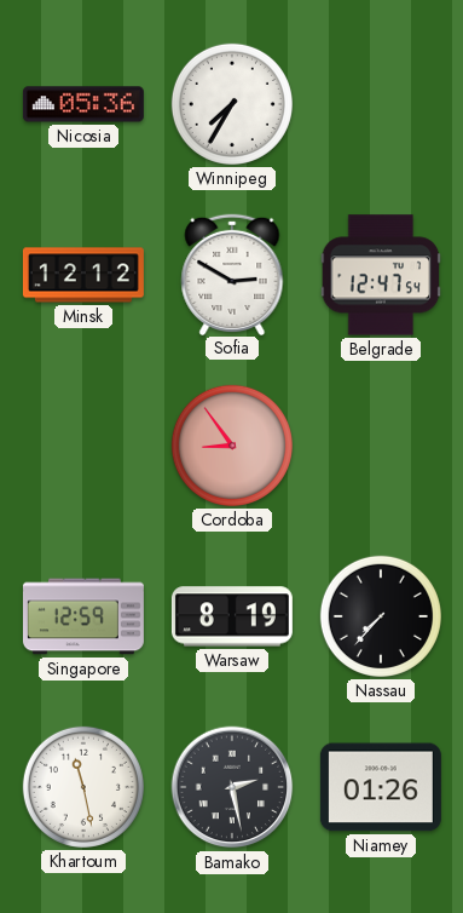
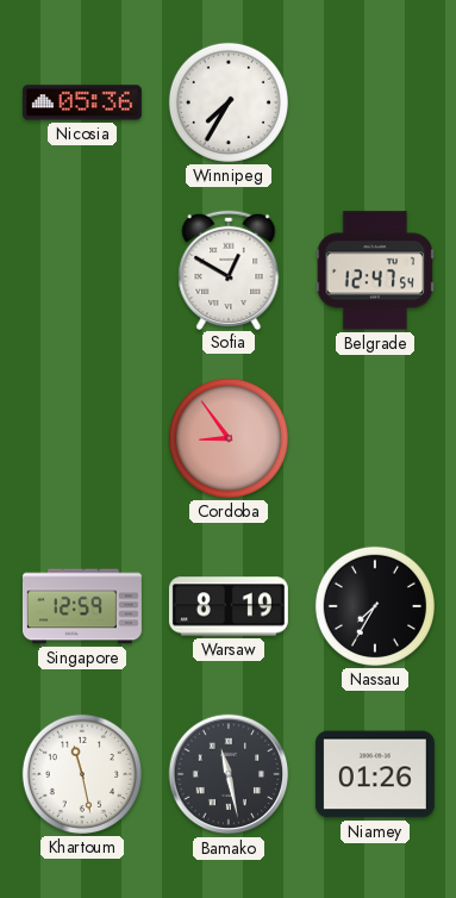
Minsk: 12:12 -> none (83, 275)
Sofia: 2:50 -> 12:50 (229, 269)
Nassau: 7:37 -> 7:35 (375, 606)
Bamako: 2:28 -> 11:28 (229, 774)
